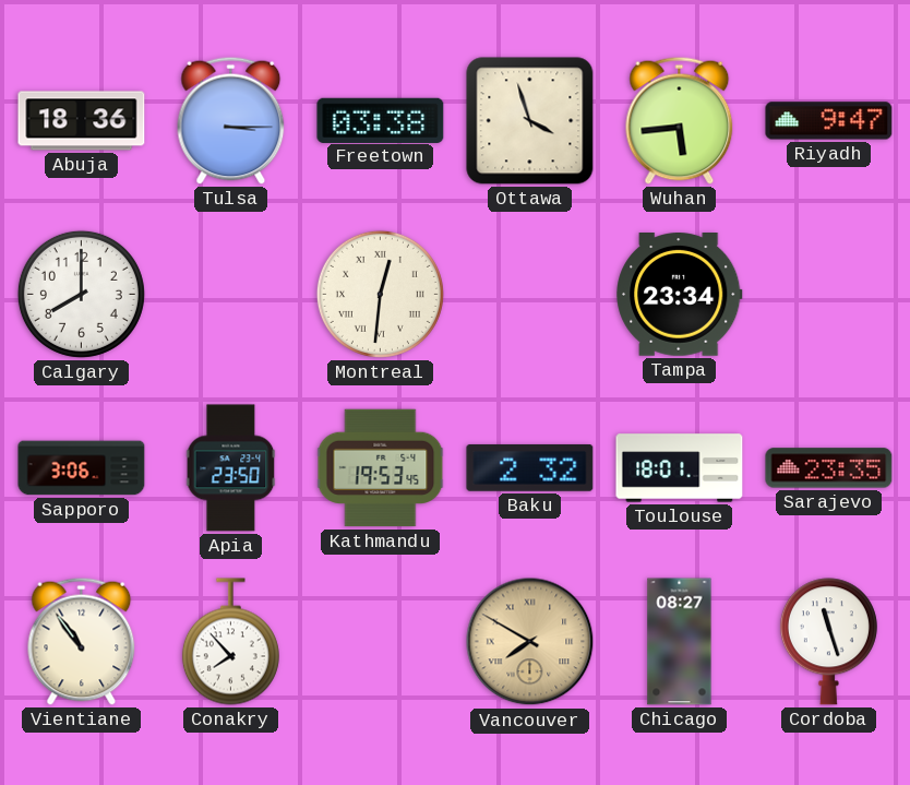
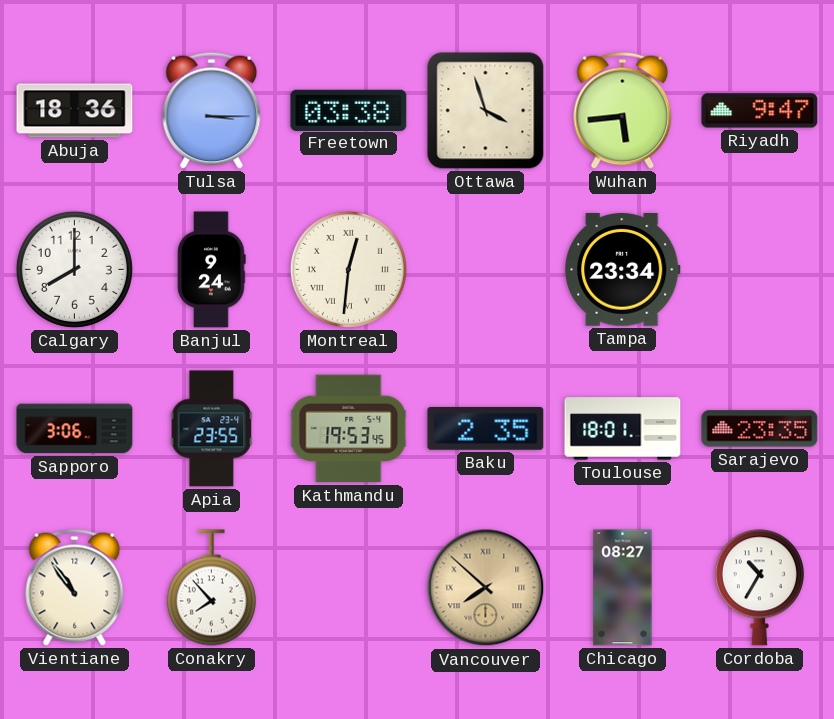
Banjul: none -> 9:24 (212, 270)
Apia: 23:50 -> 23:55 (212, 429)
Baku: 2:32 -> 2:35 (486, 429)
Vancouver: 7:50 -> 7:52 (486, 588)
Cordoba: 11:27 -> 10:35 (759, 588)
